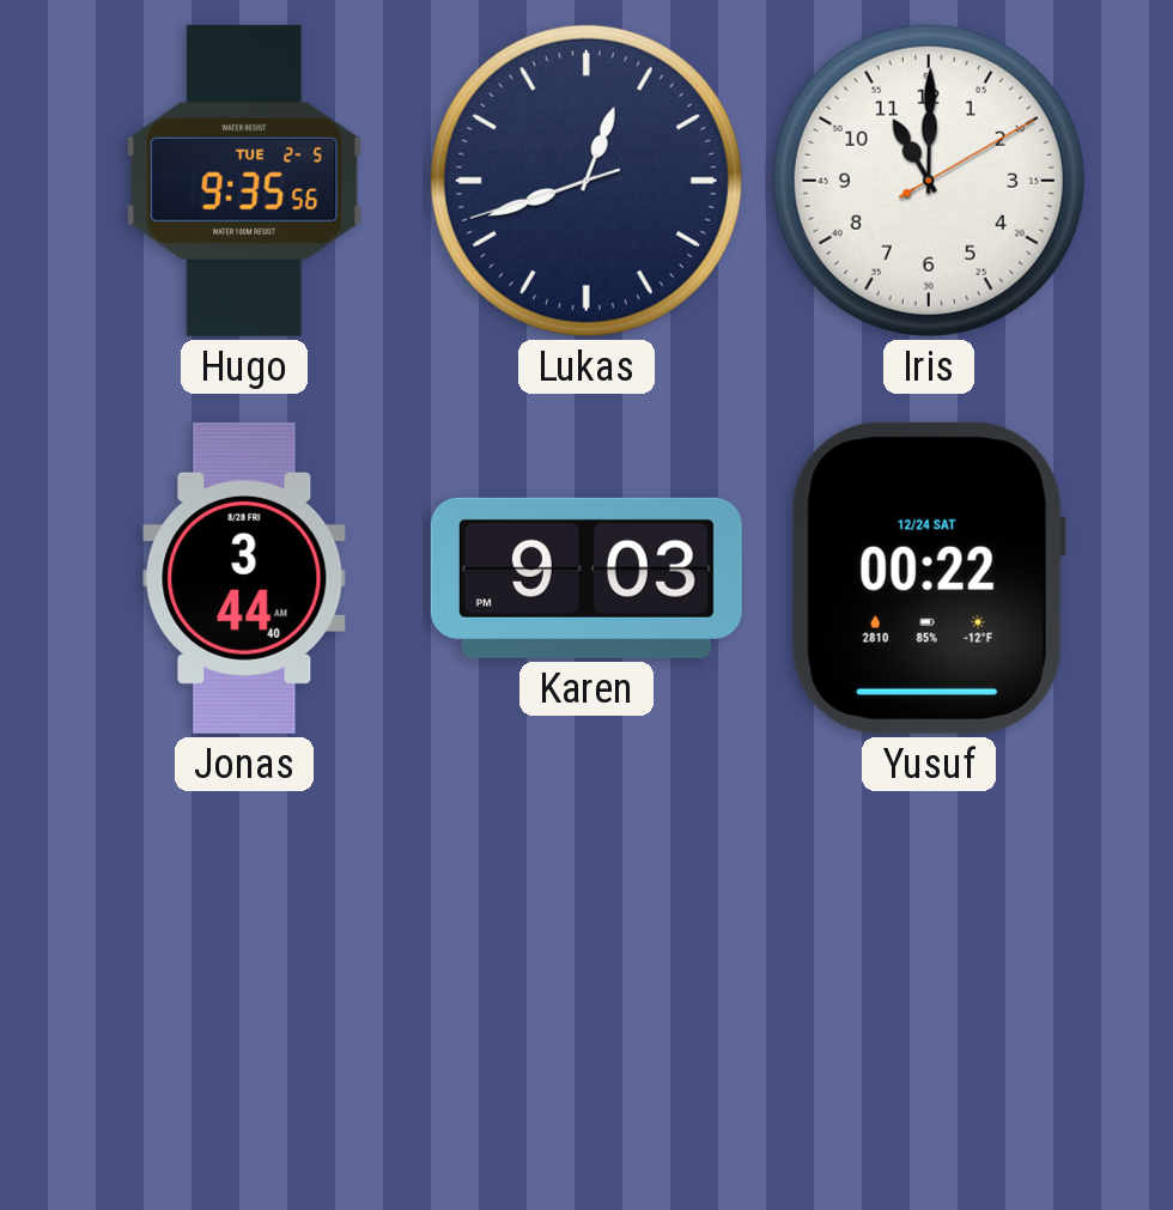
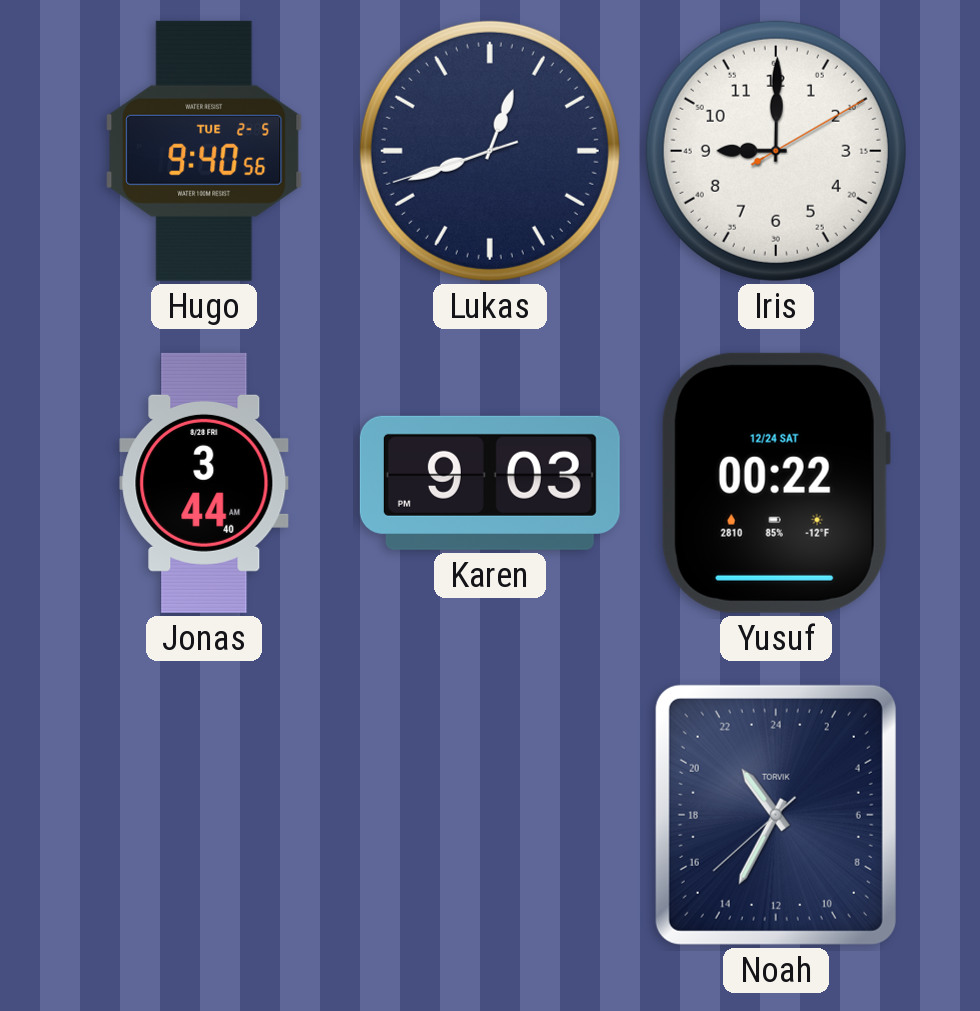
Hugo: 9:35 -> 9:40 (204, 151)
Iris: 11:00 -> 9:00 (776, 151)
Noah: none -> 21:34 (776, 815)
